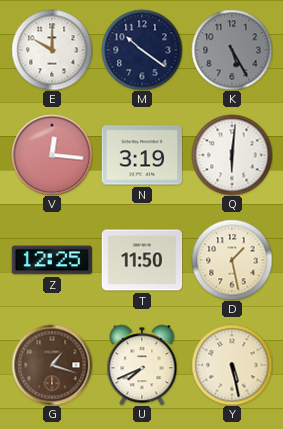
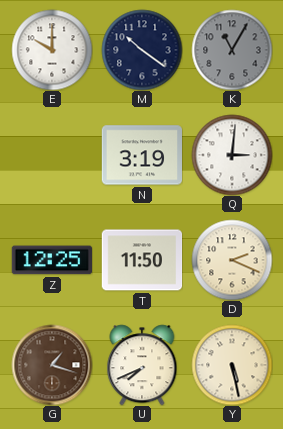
K: 5:25 -> 11:05 (232, 50)
V: 12:16 -> none (52, 155)
Q: 6:01 -> 3:01 (232, 155)
D: 1:28 -> 2:19 (232, 260)
